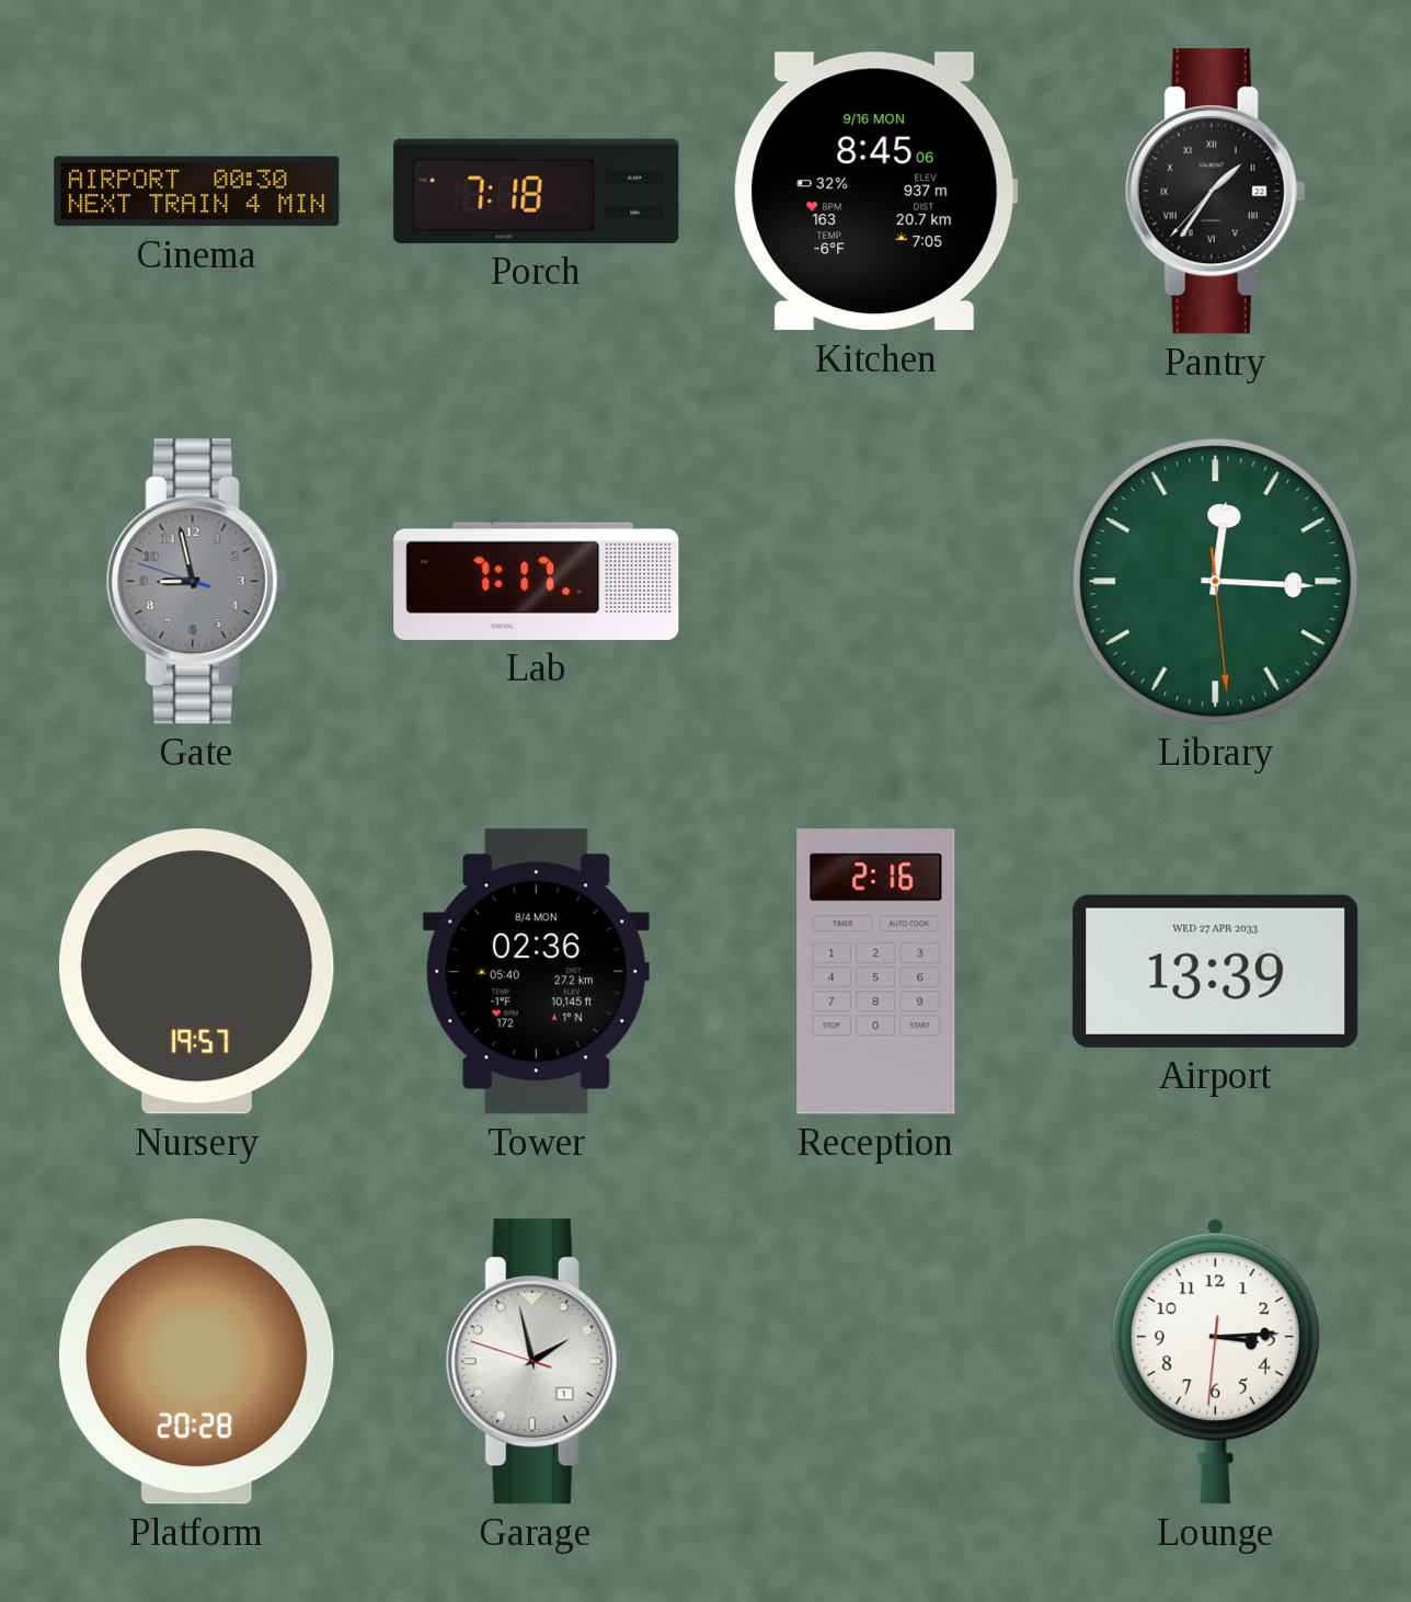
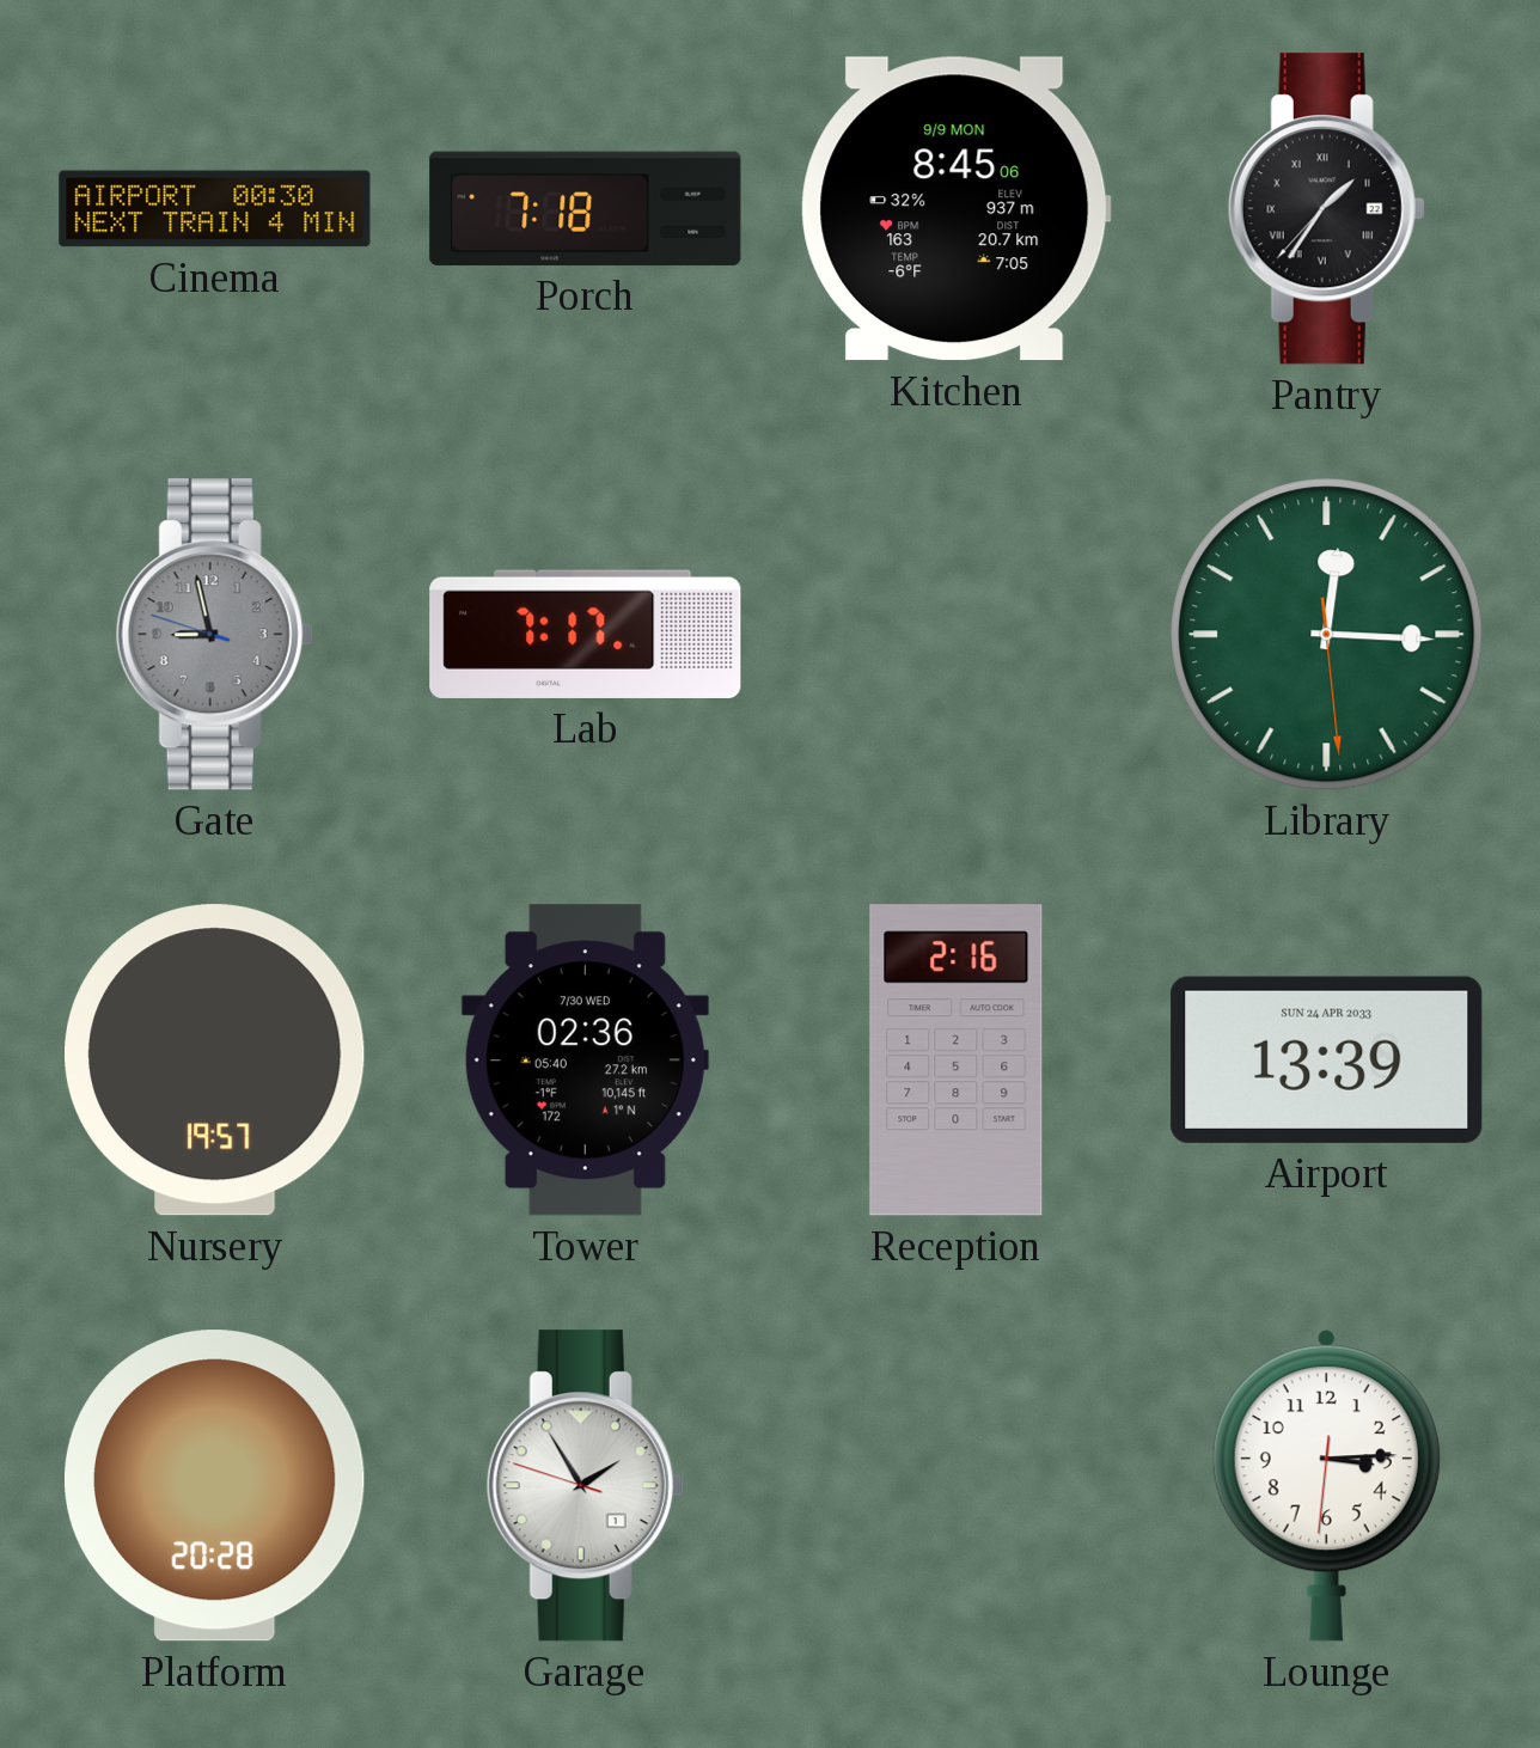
Kitchen date: 9/16 MON -> 9/9 MON (955, 209)
Tower date: 8/4 MON -> 7/30 WED (585, 1061)
Airport date: WED 27 APR 2033 -> SUN 24 APR 2033 (1327, 1059)
Garage: 1:57 -> 1:54 (585, 1486)
